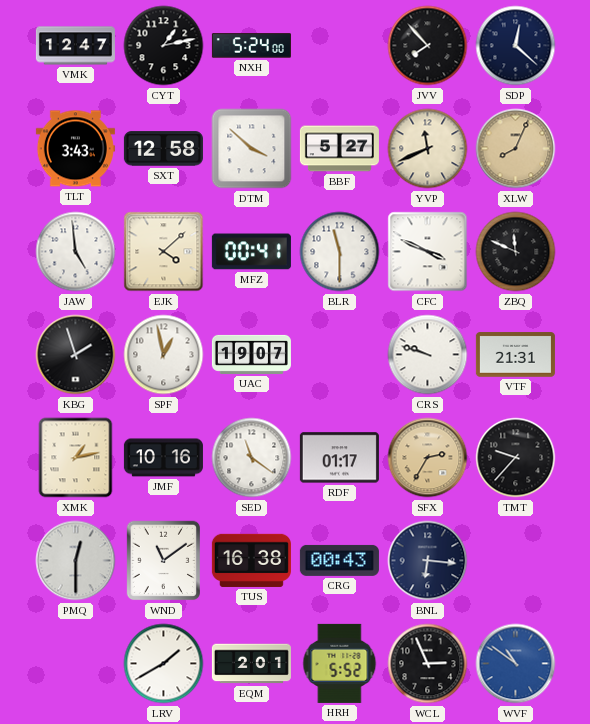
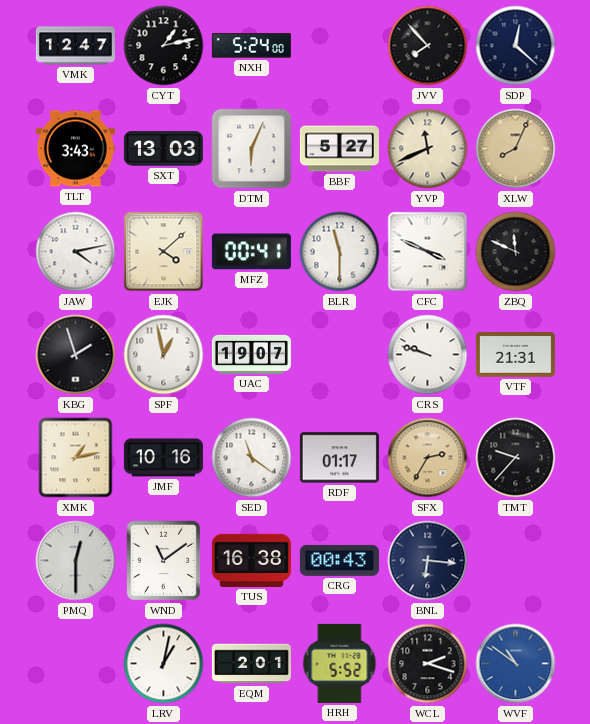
SXT: 12:58 -> 13:03 (163, 149)
DTM: 3:52 -> 6:04 (252, 149)
JAW: 4:59 -> 4:13 (76, 252)
LRV: 1:40 -> 1:02 (164, 664)
WCL: 2:56 -> 2:18 (428, 664)
